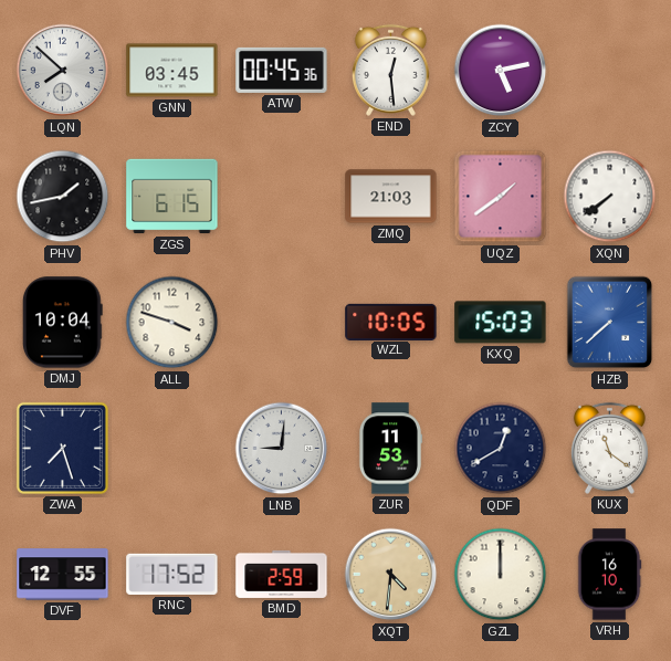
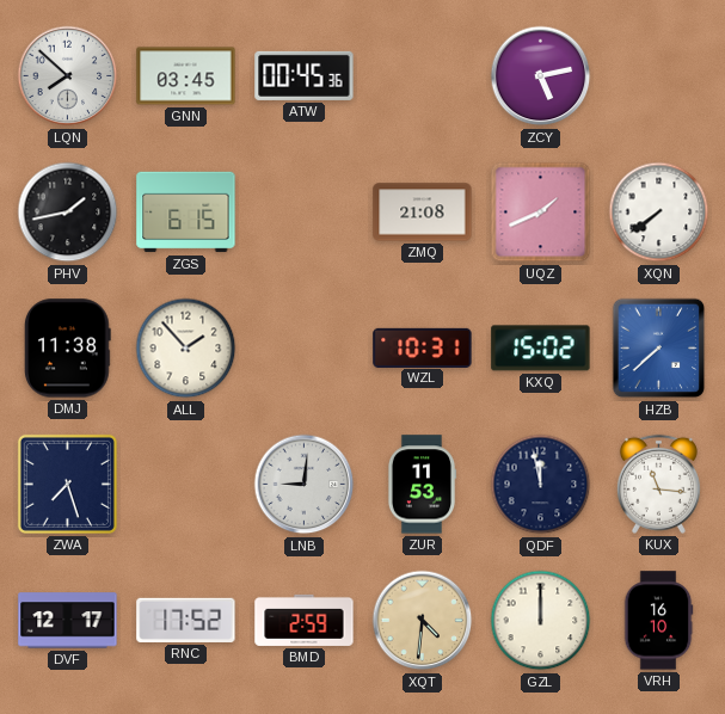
END: 12:29 -> none (390, 70)
ZMQ: 21:03 -> 21:08 (423, 213)
UQZ: 1:39 -> 1:41 (541, 213)
DMJ: 10:04 -> 11:38 (67, 349)
ALL: 3:48 -> 1:53 (186, 349)
WZL: 10:05 -> 10:31 (423, 347)
KXQ: 15:03 -> 15:02 (541, 349)
QDF: 12:40 -> 11:58 (541, 485)
KUX: 11:21 -> 11:16 (658, 484)
DVF: 12:55 -> 12:17 (68, 621)
